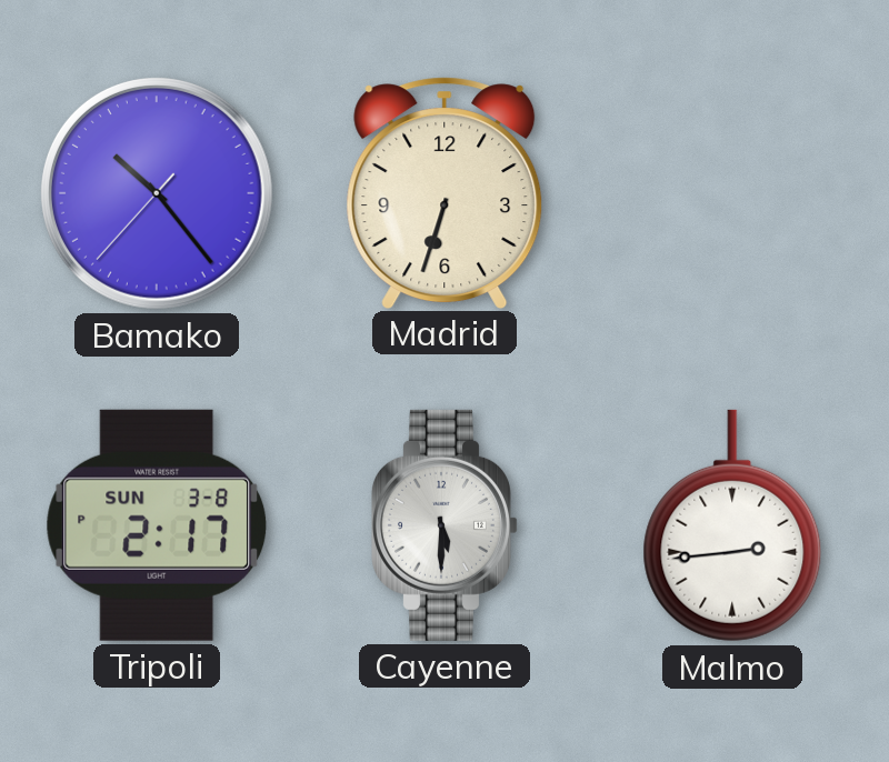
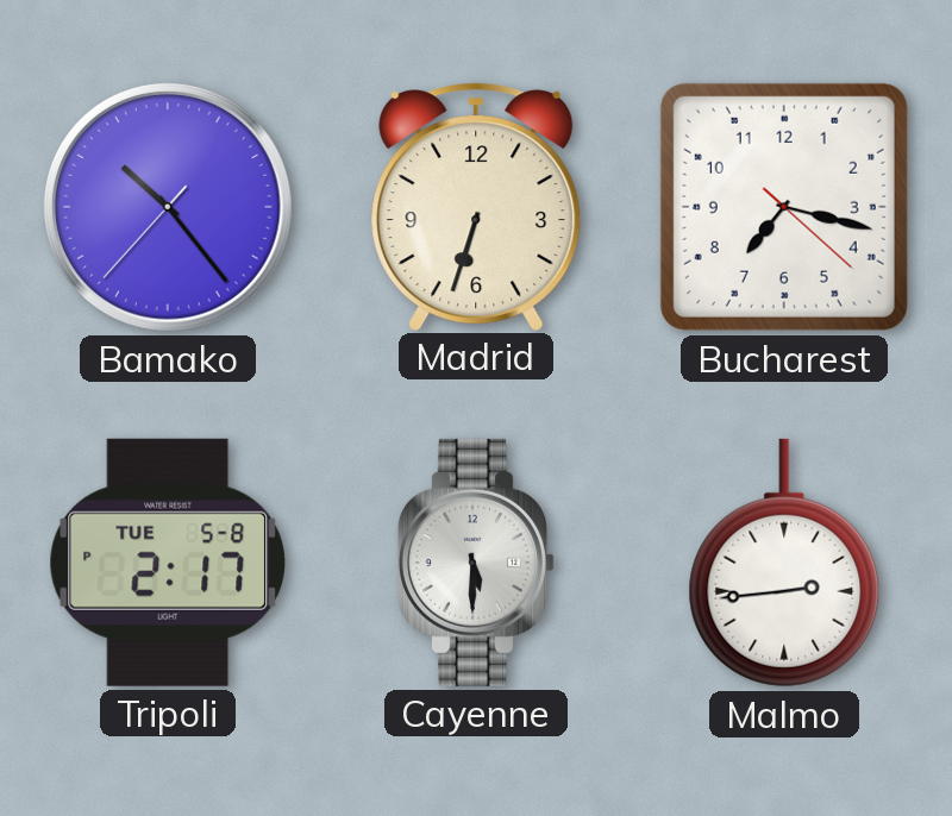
Bucharest: none -> 7:17 (784, 207)
Tripoli date: SUN 3-8 -> TUE 5-8 (168, 563)
